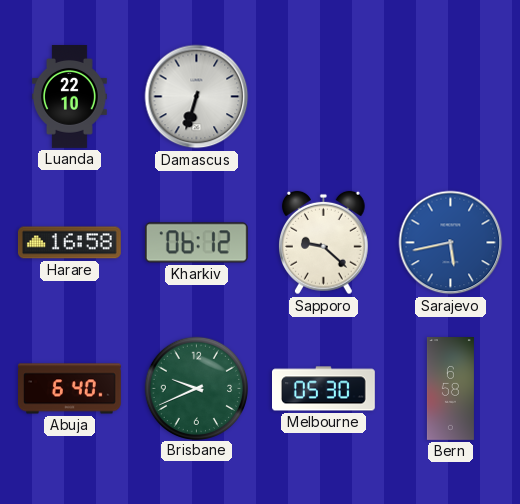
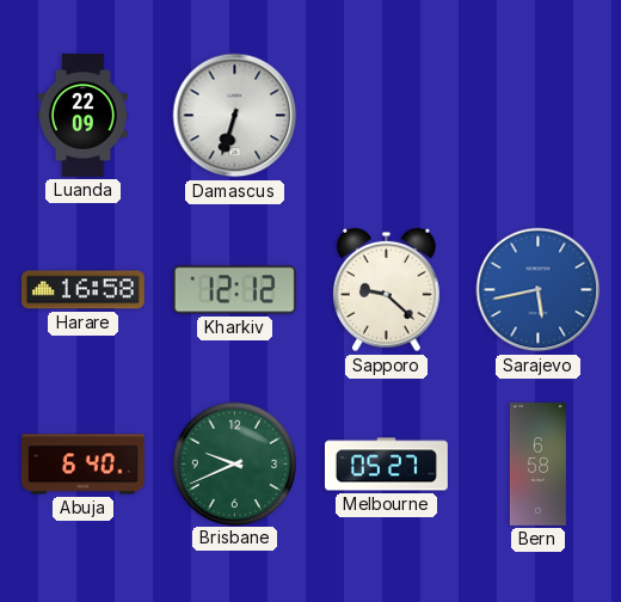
Luanda: 22:10 -> 22:09 (84, 116)
Kharkiv: 06:12 -> 12:12 (234, 290)
Melbourne: 05:30 -> 05:27 (387, 465)
